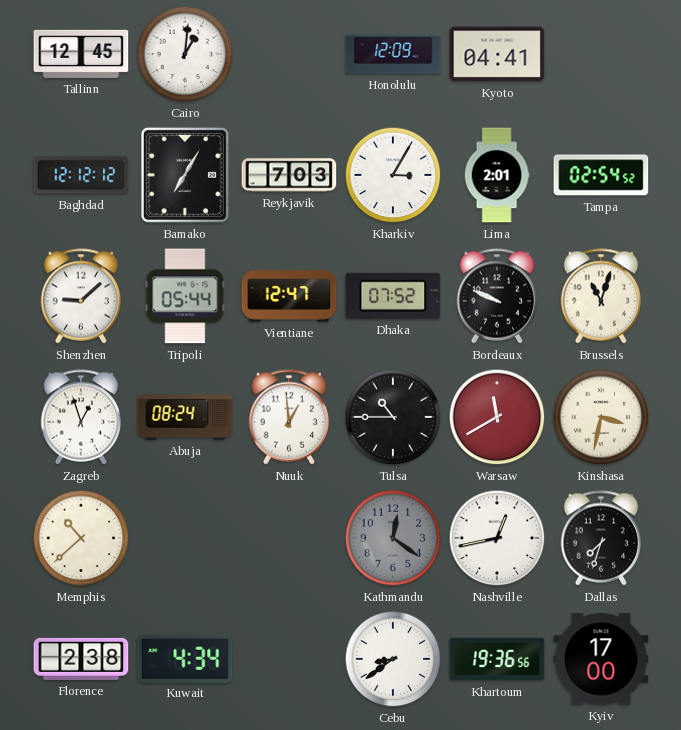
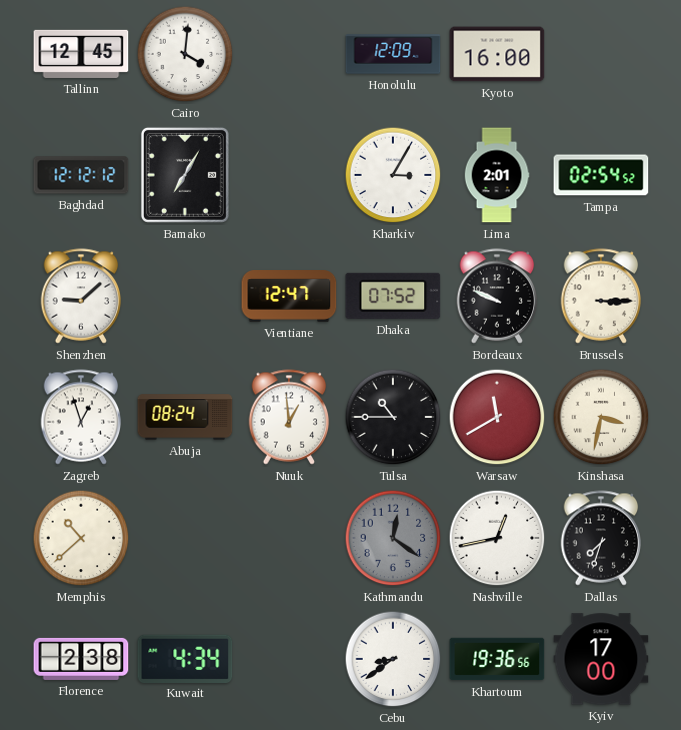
Cairo: 1:01 -> 4:01 (185, 54)
Kyoto: 04:41 -> 16:00 (497, 54)
Reykjavik: 7:03 -> none (289, 175)
Tripoli: 05:44 -> none (185, 296)
Brussels: 11:03 -> 3:15 (601, 296)
